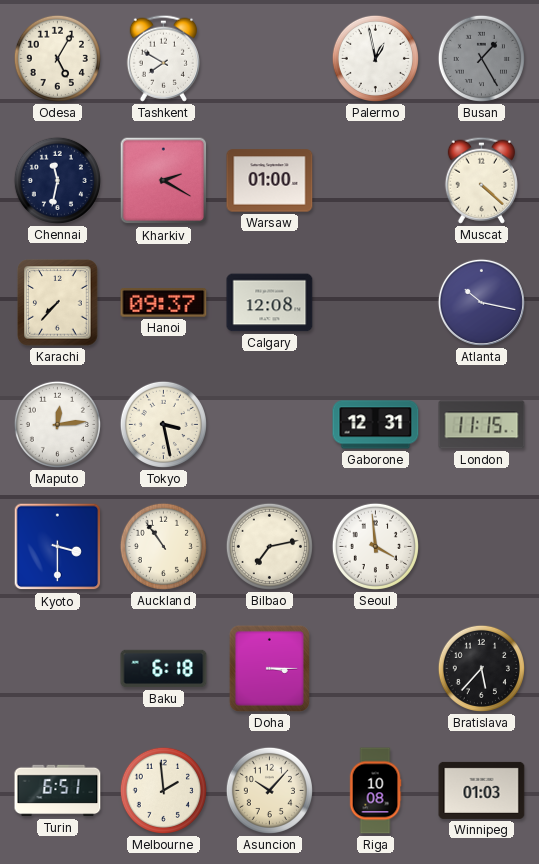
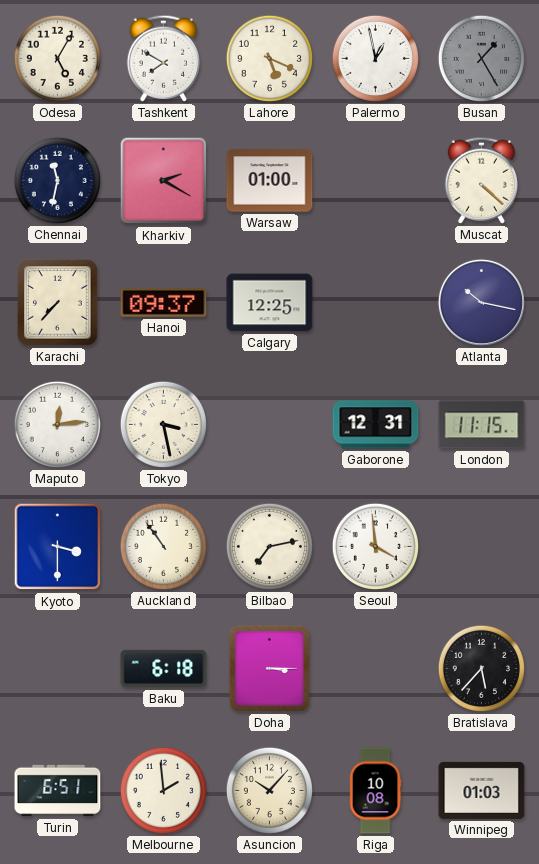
Lahore: none -> 5:19 (269, 58)
Calgary: 12:08 -> 12:25 (270, 303)
